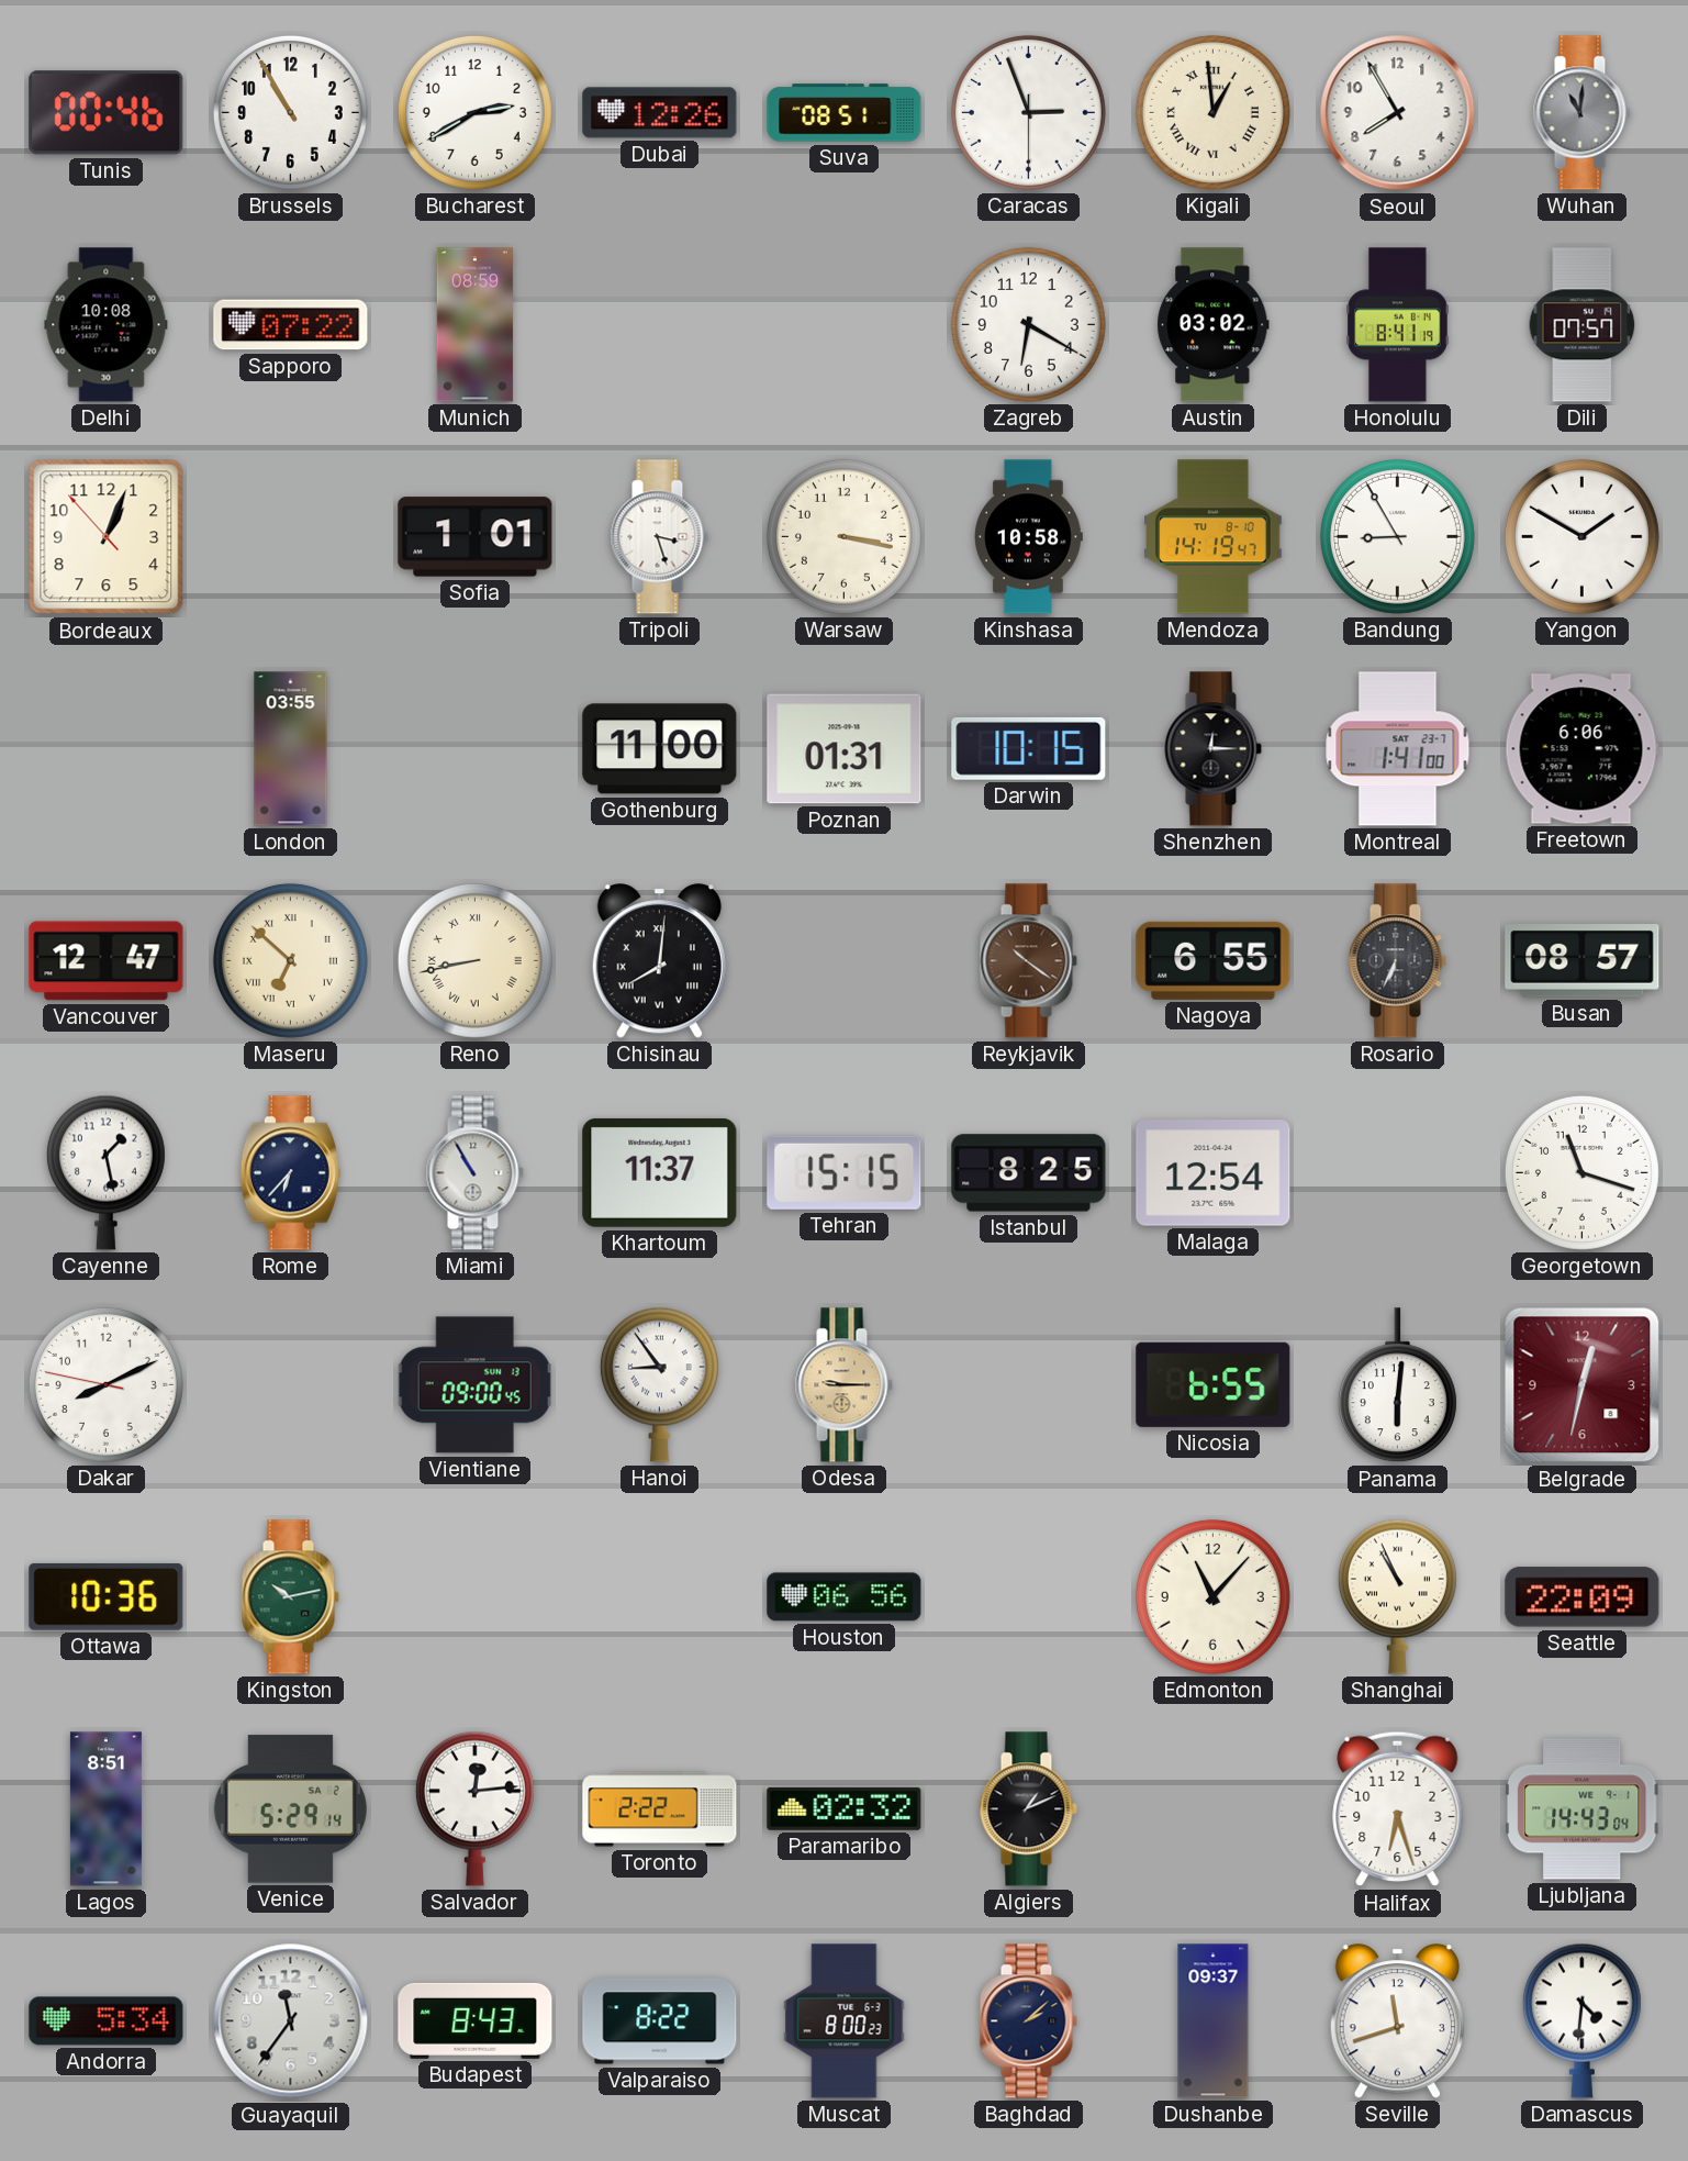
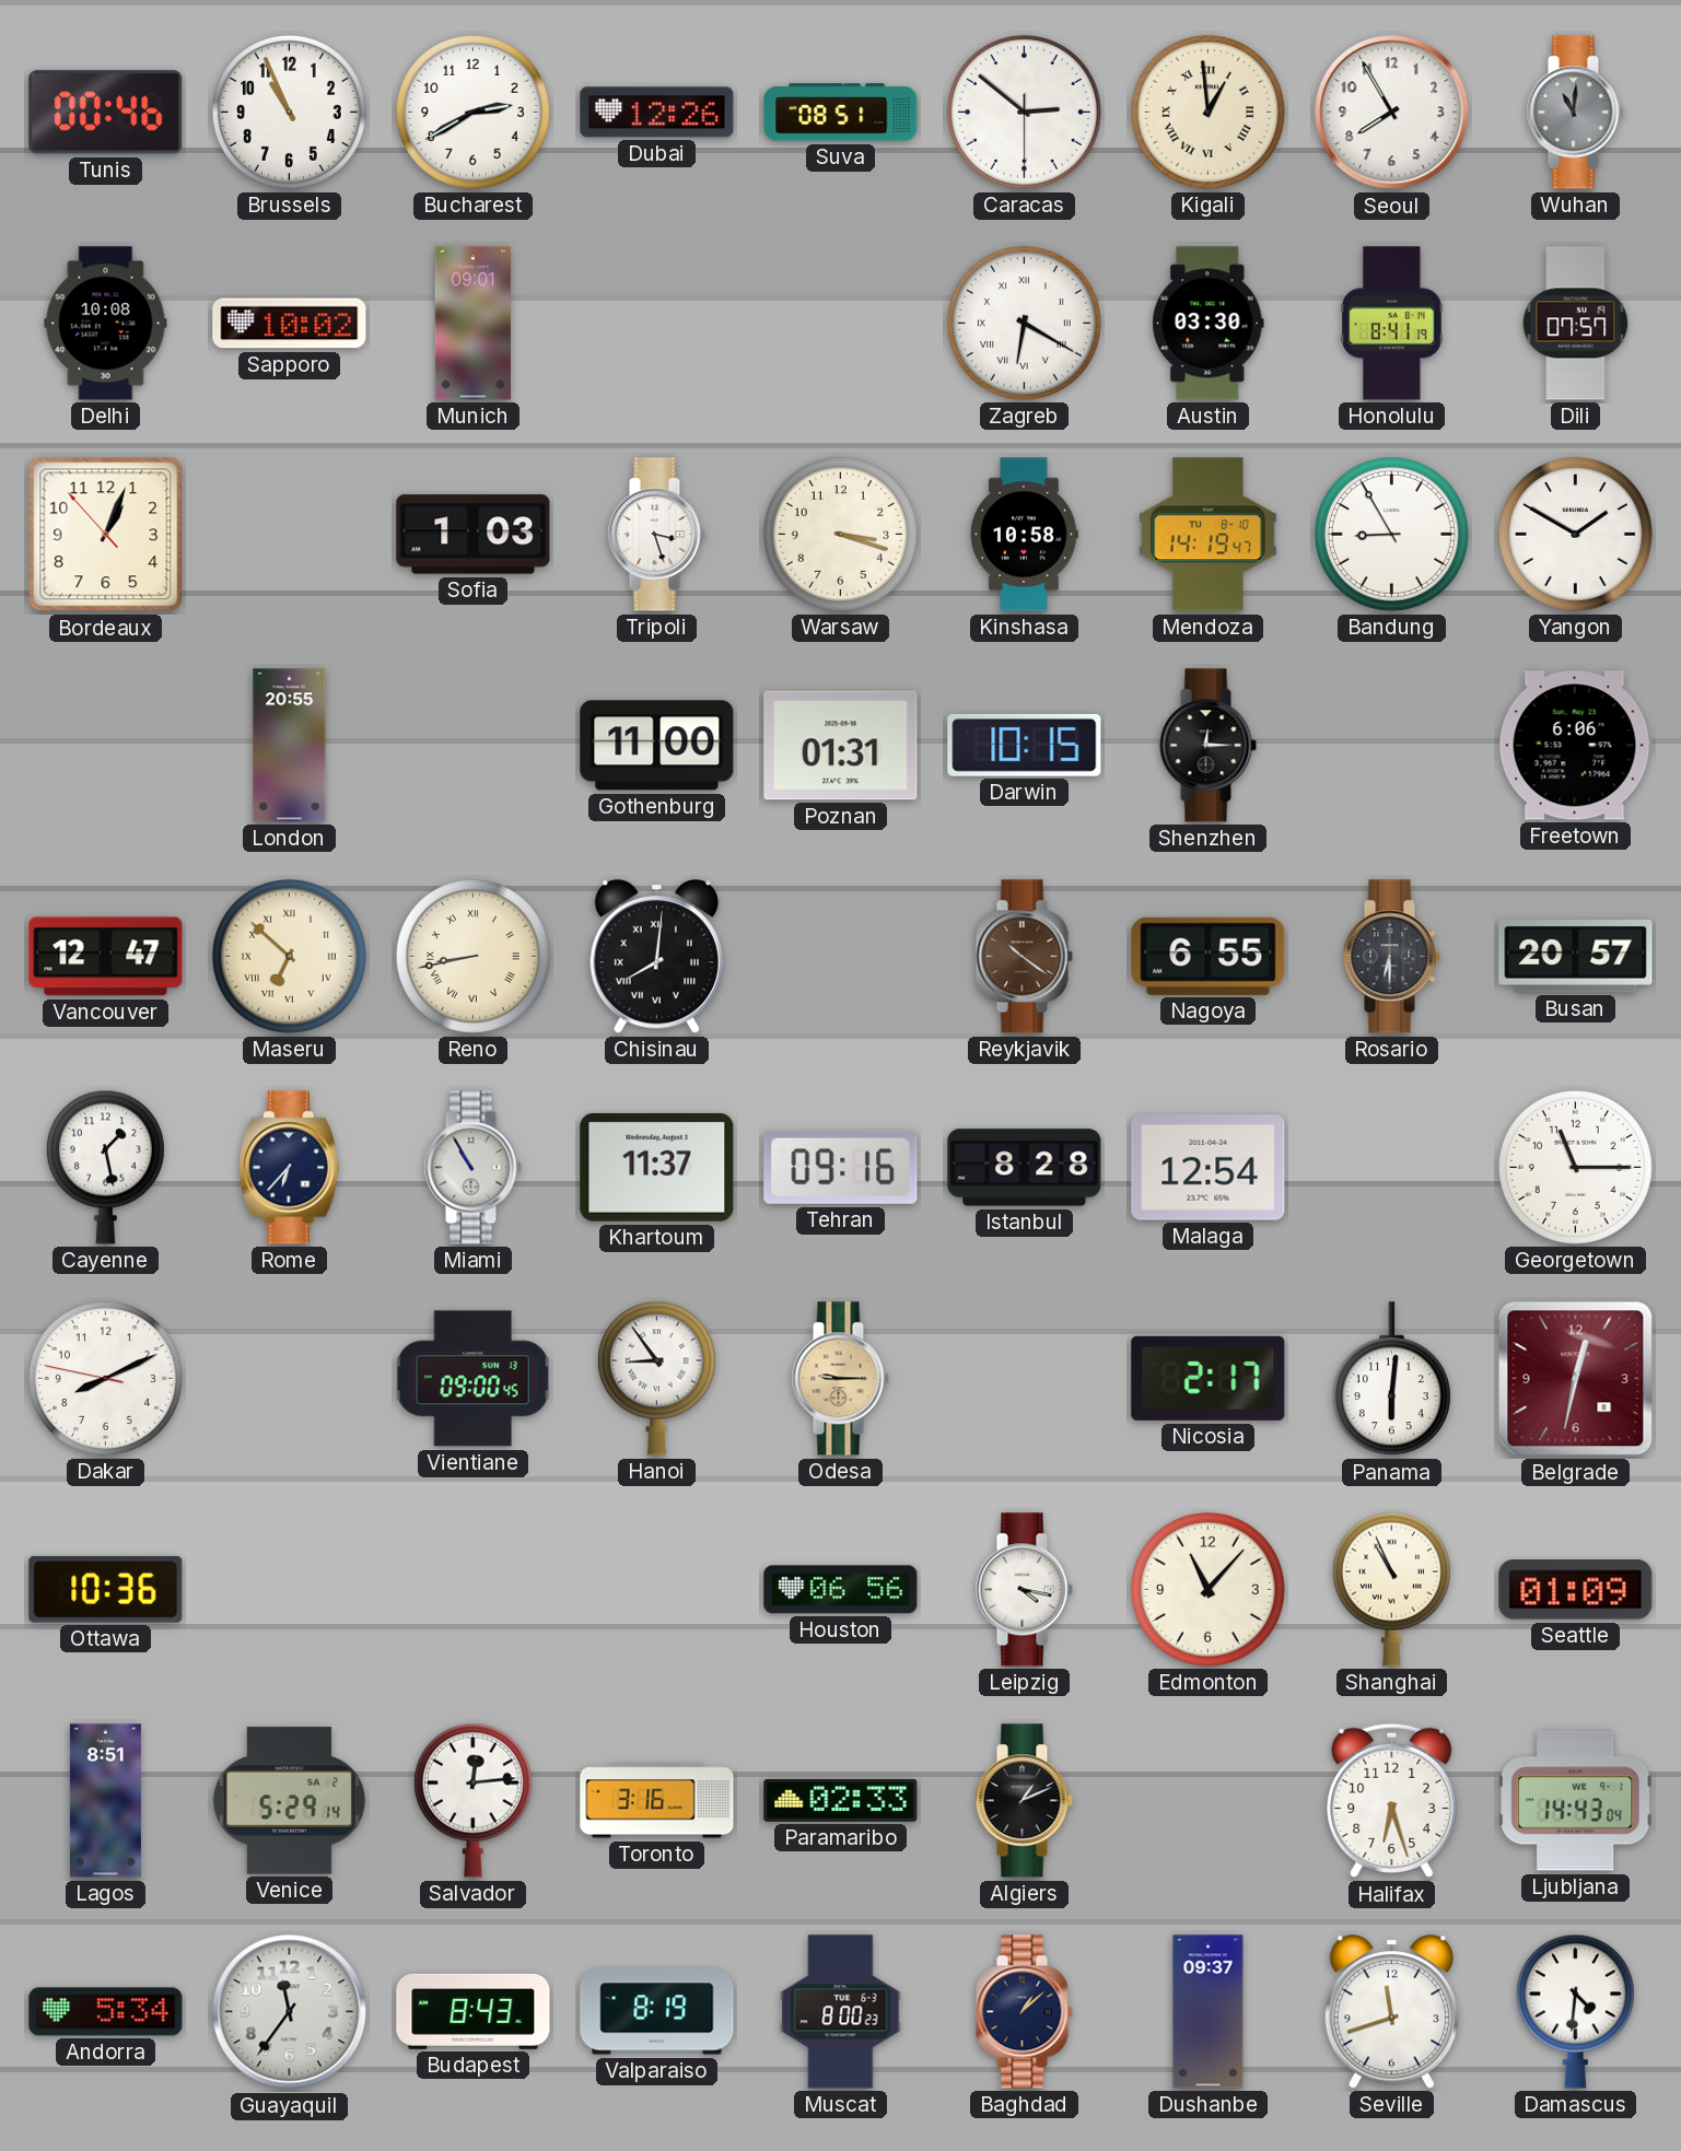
Brussels: 10:55 -> 10:56 (289, 112)
Caracas: 2:56 -> 2:51 (1024, 112)
Sapporo: 07:22 -> 10:02 (290, 324)
Munich: 08:59 -> 09:01 (472, 324)
Zagreb numerals: Arabic -> Roman (1024, 323)
Austin: 03:02 -> 03:30 (1209, 324)
Sofia: 1:01 -> 1:03 (474, 535)
Warsaw: 3:17 -> 3:18 (840, 534)
London: 03:55 -> 20:55 (290, 746)
Montreal: 1:41 -> none (1398, 749)
Rosario: 6:34 -> 6:30 (1391, 957)
Busan: 08:57 -> 20:57 (1576, 957)
Tehran: 15:15 -> 09:16 (841, 1167)
Istanbul: 8:25 -> 8:28 (1025, 1168)
Georgetown: 11:18 -> 11:15 (1575, 1167)
Nicosia: 6:55 -> 2:17 (1209, 1378)
Kingston: 10:13 -> none (290, 1597)
Leipzig: none -> 4:17 (1024, 1590)
Seattle: 22:09 -> 01:09 (1576, 1590)
Toronto: 2:22 -> 3:16 (657, 1801)
Paramaribo: 02:32 -> 02:33 (841, 1800)
Valparaiso: 8:22 -> 8:19 (657, 2012)
Baghdad: 2:08 -> 1:08 (1024, 2012)
